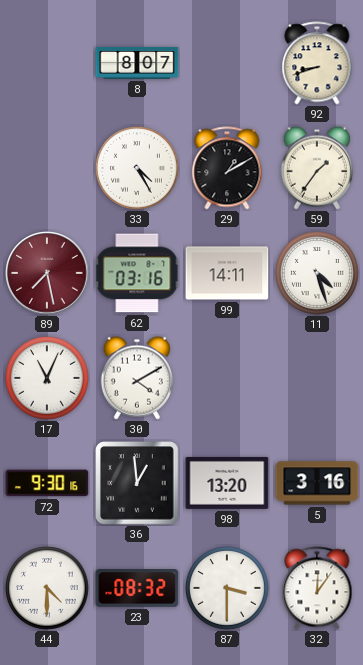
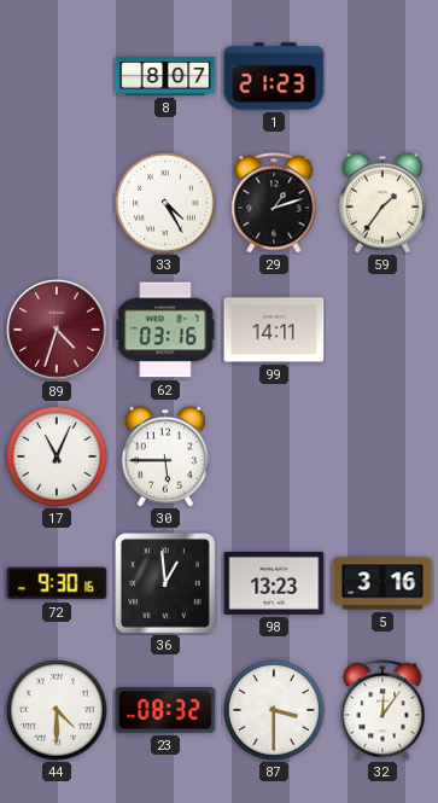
1: none -> 21:23 (274, 76)
92: 8:42 -> none (317, 63)
29: 1:10 -> 1:12 (274, 203)
89: 7:28 -> 4:33 (57, 330)
11: 4:27 -> none (317, 273)
30: 4:10 -> 5:45 (165, 456)
98: 13:20 -> 13:23 (274, 583)
